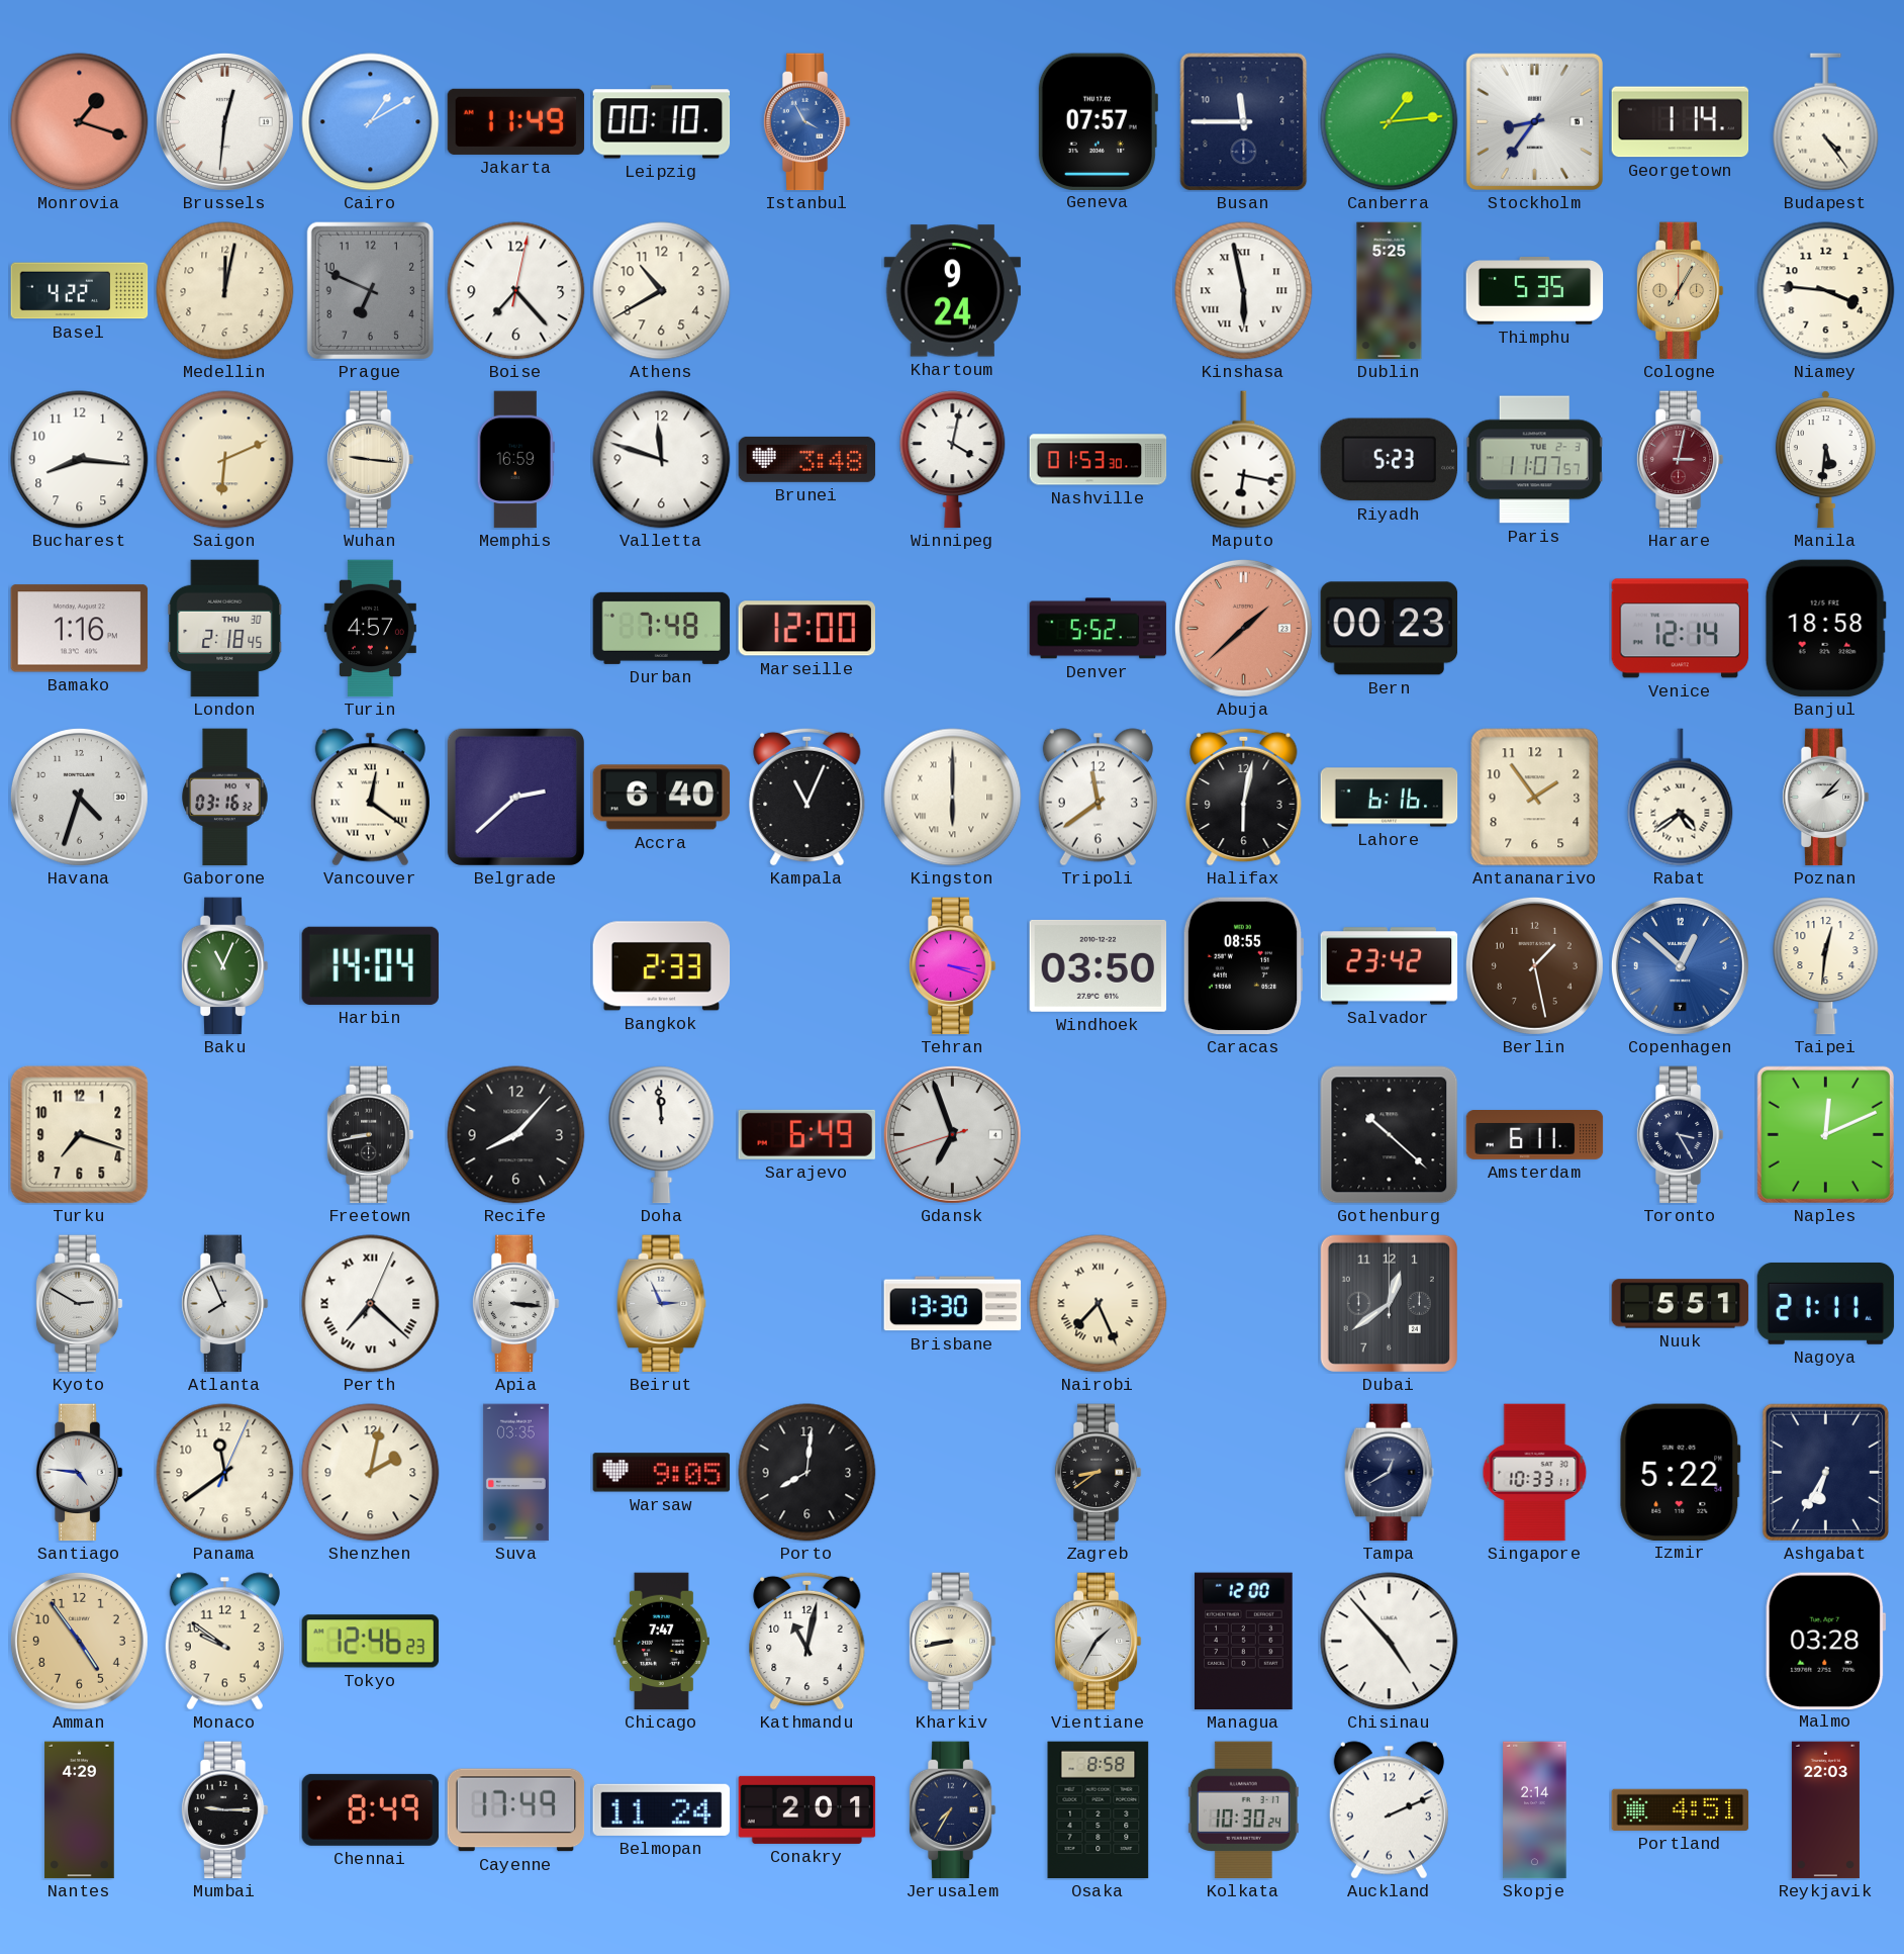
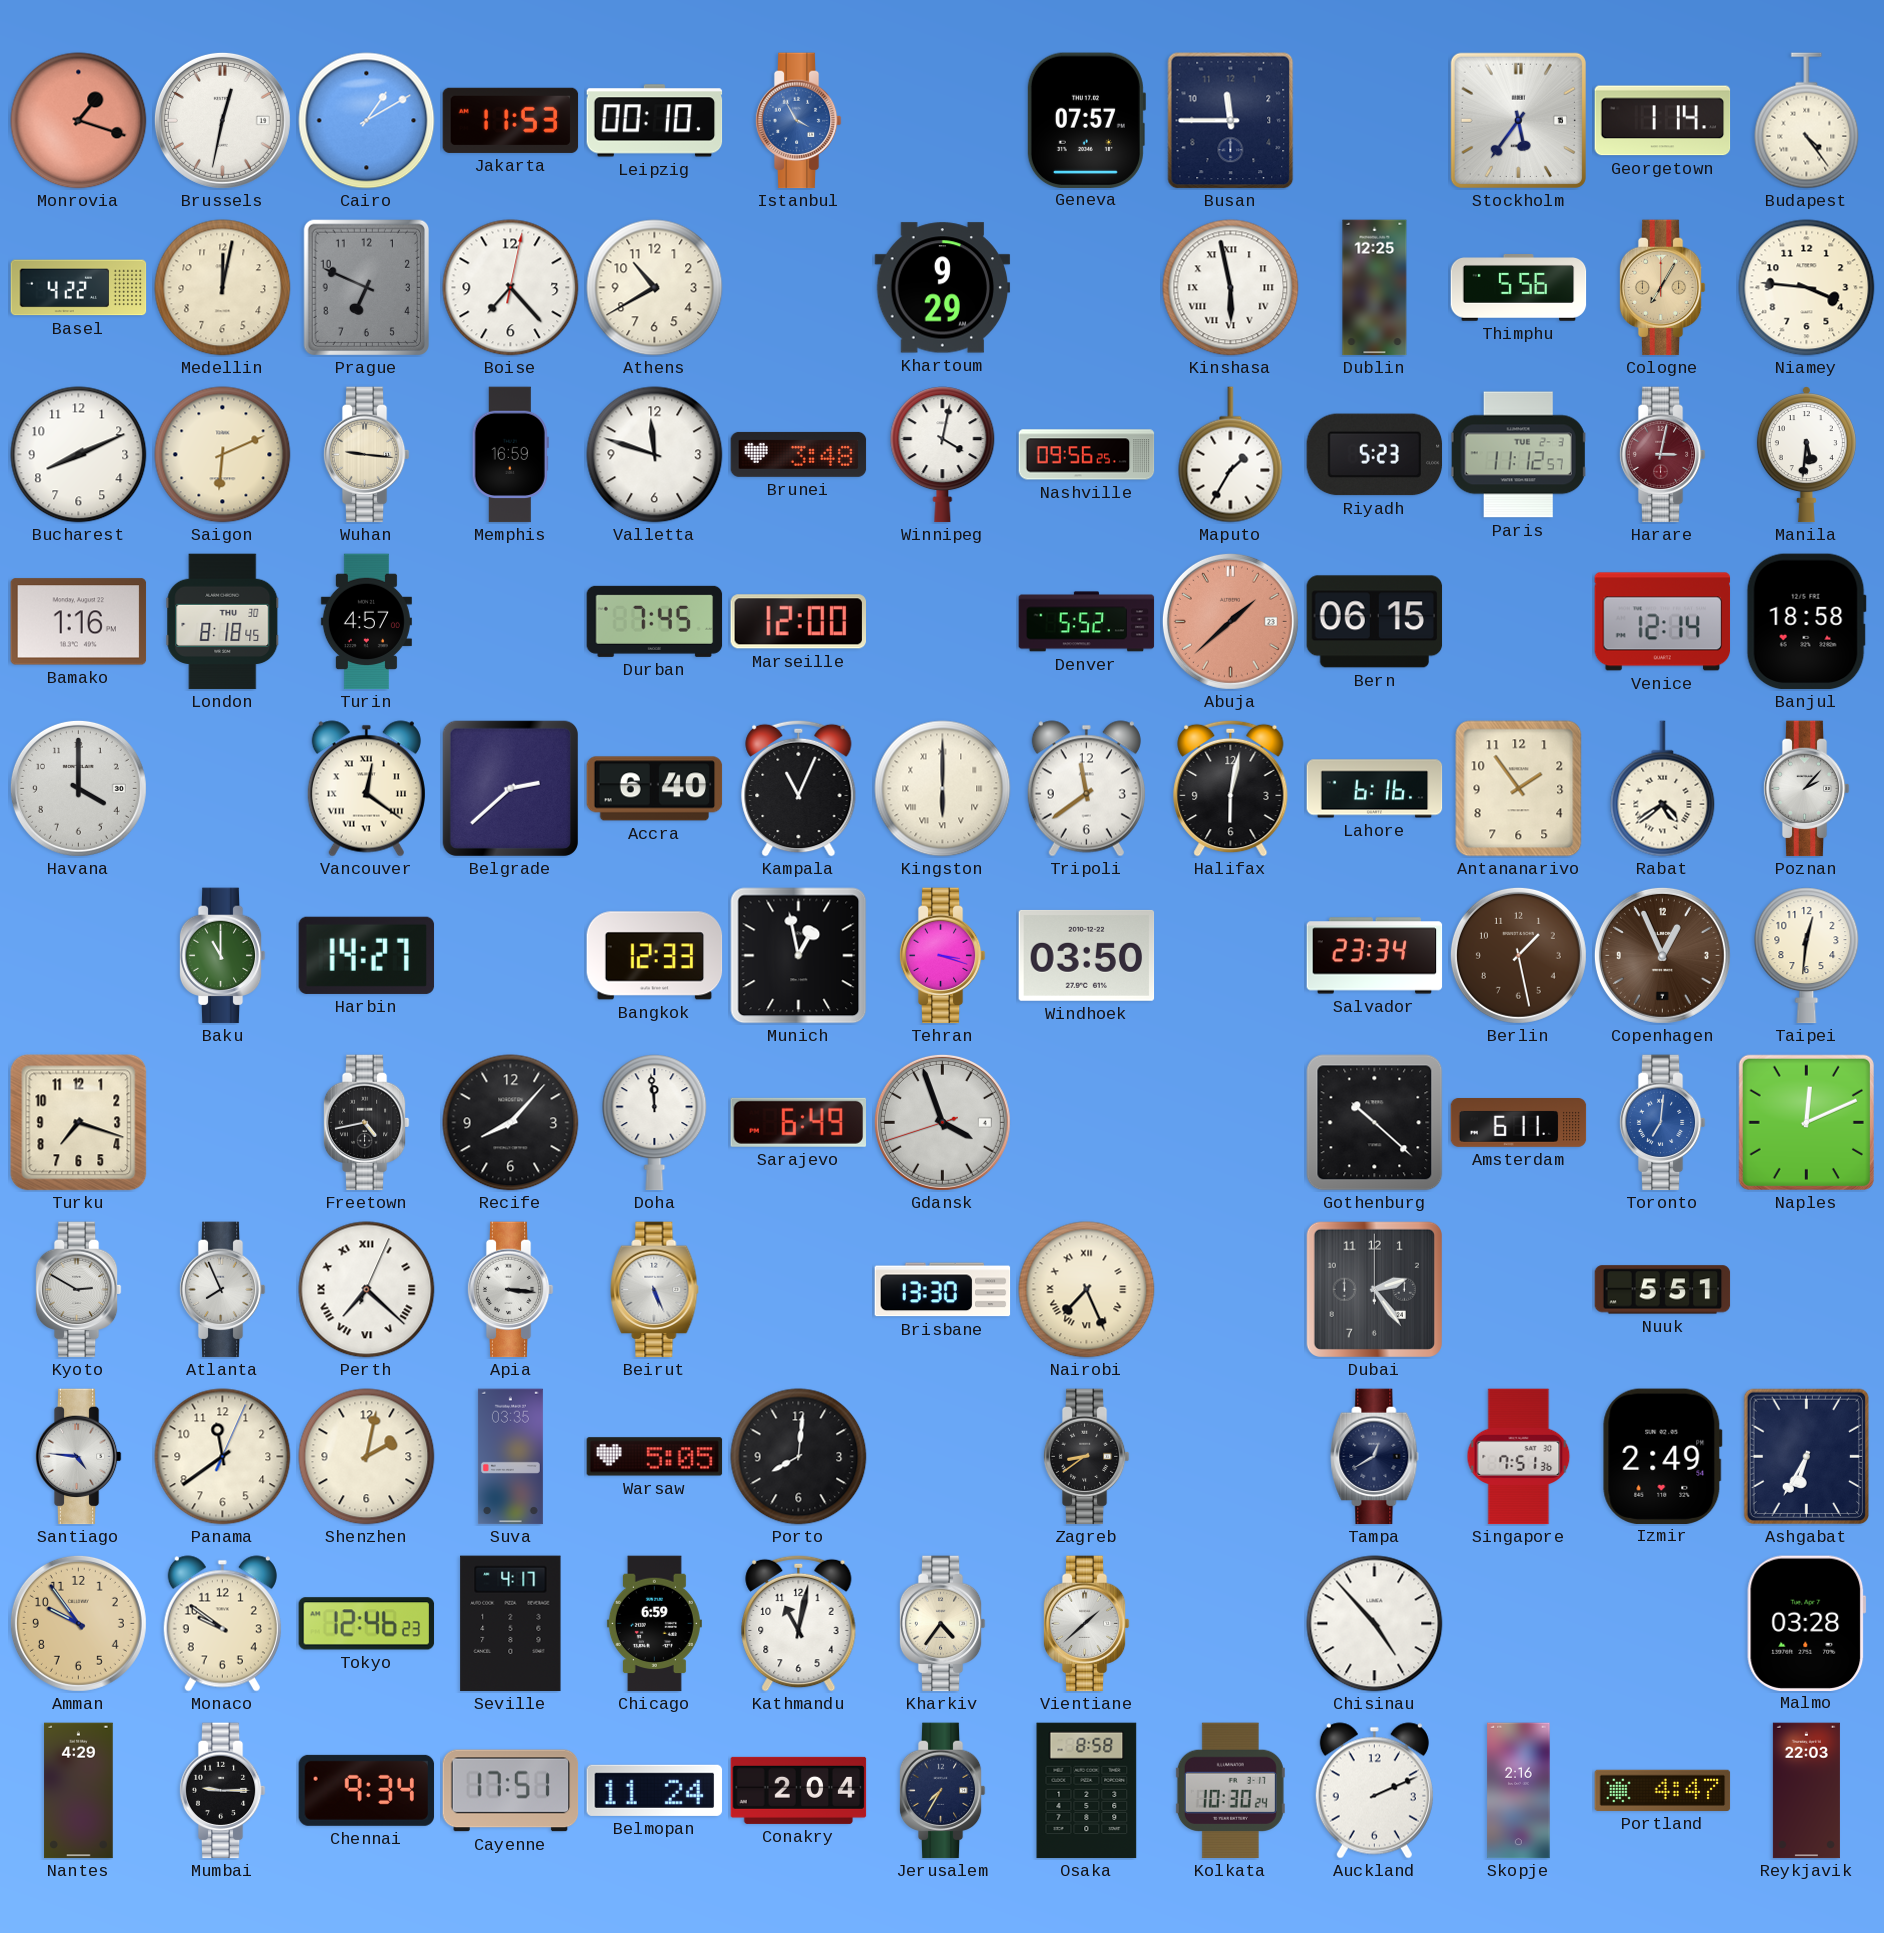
Brussels: 12:31 -> 12:32 (222, 120)
Jakarta: 11:49 -> 11:53 (511, 120)
Canberra: 1:14 -> none (1390, 122)
Stockholm: 8:36 -> 5:36 (1518, 120)
Khartoum: 9:24 -> 9:29 (943, 288)
Dublin: 5:25 -> 12:25 (1375, 288)
Thimphu: 5:35 -> 5:56 (1519, 288)
Bucharest: 8:16 -> 8:11 (79, 455)
Nashville: 01:53 -> 09:56 (1087, 455)
Maputo: 6:17 -> 1:35 (1231, 455)
Paris: 11:07 -> 11:12 (1519, 455)
London: 2:18 -> 8:18 (223, 622)
Durban: 7:48 -> 7:45 (655, 621)
Bern: 00:23 -> 06:15 (1375, 622)
Havana: 4:33 -> 4:00 (78, 788)
Gaborone: 03:16 -> none (225, 798)
Baku: 11:04 -> 11:00 (222, 956)
Harbin: 14:04 -> 14:27 (367, 955)
Bangkok: 2:33 -> 12:33 (655, 956)
Munich: none -> 12:58 (799, 956)
Caracas: 08:55 -> none (1243, 966)
Salvador: 23:42 -> 23:34 (1375, 956)
Copenhagen: 12:52 -> 12:56 (1662, 955)
Copenhagen dial: blue -> brown (1662, 955)
Freetown: 8:43 -> 4:43 (366, 1123)
Gdansk: 6:56 -> 3:56 (942, 1122)
Toronto: 3:25 -> 7:01 (1662, 1123)
Toronto dial: navy -> blue (1662, 1123)
Beirut: 2:56 -> 5:26 (655, 1290)
Dubai: 12:39 -> 2:24 (1374, 1289)
Nagoya: 21:11 -> none (1826, 1303)
Warsaw: 9:05 -> 5:05 (655, 1457)
Singapore: 10:33 -> 7:51 (1519, 1457)
Izmir: 5:22 -> 2:49 (1663, 1456)
Amman: 4:54 -> 9:54 (78, 1623)
Seville: none -> 4:17 (511, 1624)
Chicago: 7:47 -> 6:59 (654, 1624)
Kharkiv: 8:43 -> 4:36 (942, 1624)
Vientiane: 1:35 -> 1:38 (1086, 1624)
Managua: 12:00 -> none (1244, 1642)
Chennai: 8:49 -> 9:34 (367, 1790)
Cayenne: 17:49 -> 17:51 (511, 1791)
Conakry: 2:01 -> 2:04 (799, 1790)
Skopje: 2:14 -> 2:16 (1519, 1791)
Portland: 4:51 -> 4:47 (1663, 1790)
